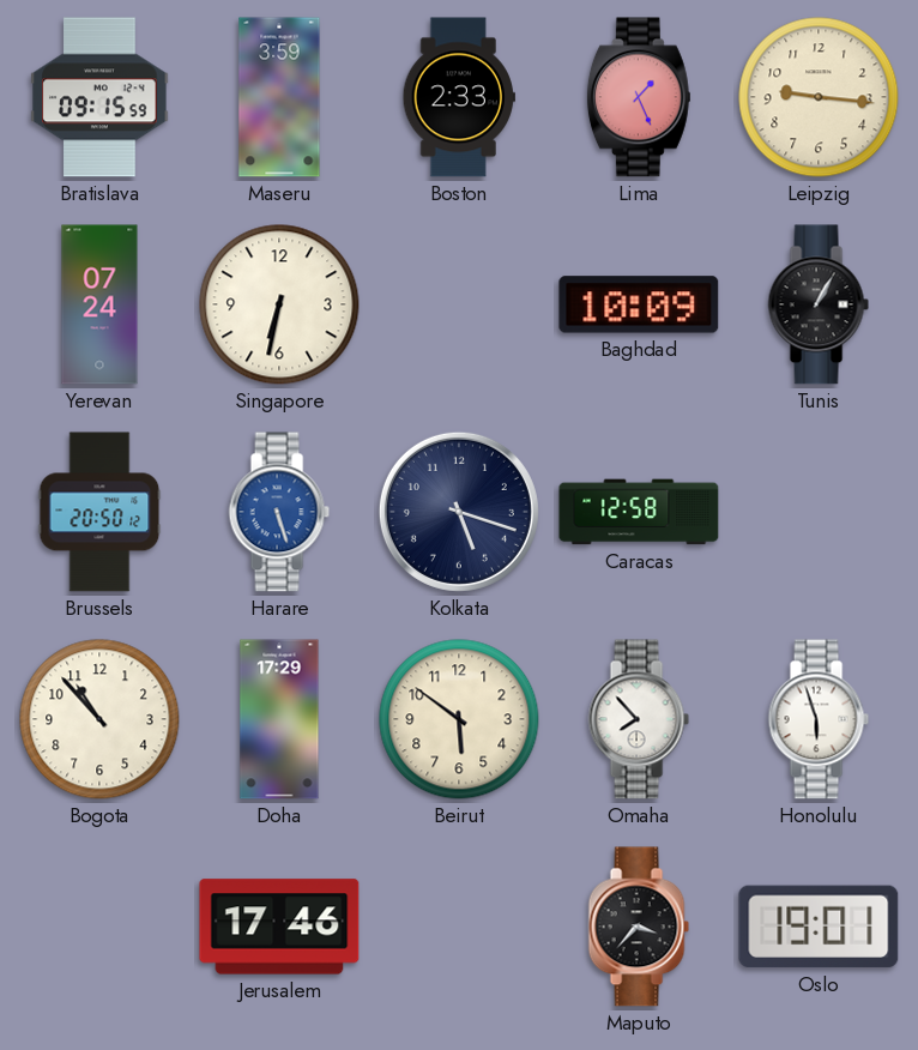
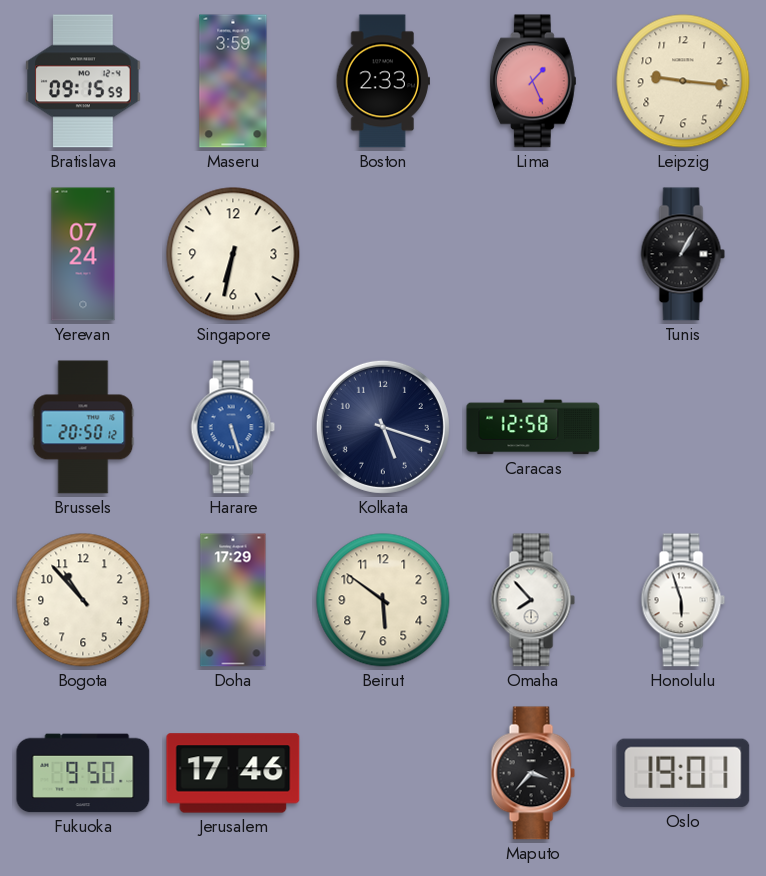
Baghdad: 10:09 -> none (639, 304)
Fukuoka: none -> 9:50 (83, 773)
